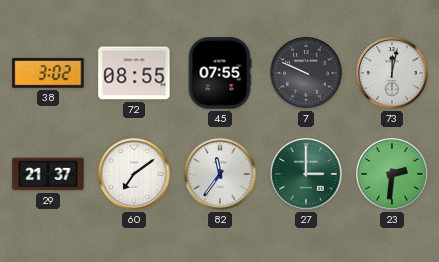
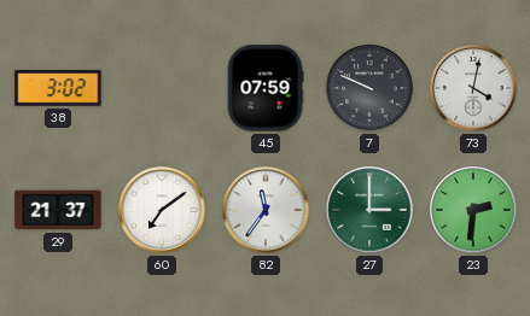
72: 08:55 -> none (134, 73)
45: 07:55 -> 07:59 (266, 88)
73: 12:02 -> 4:02 (473, 88)
